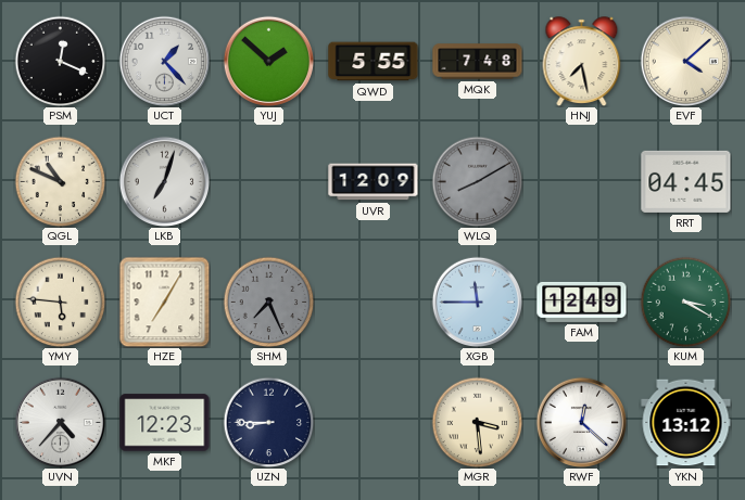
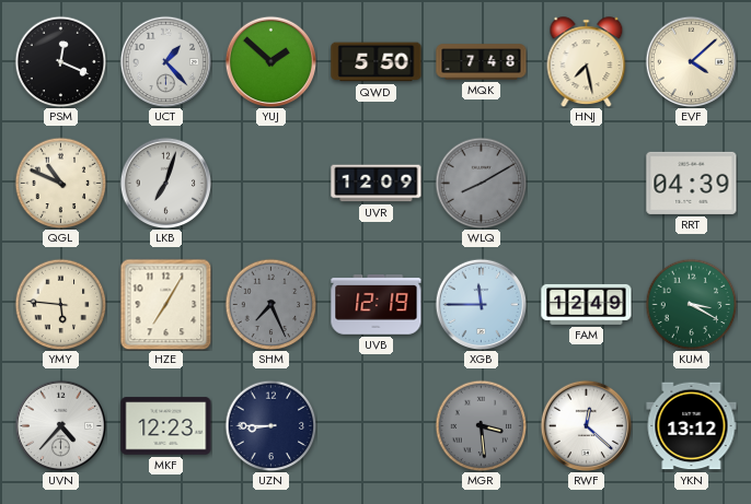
QWD: 5:55 -> 5:50 (377, 62)
RRT: 04:45 -> 04:39 (692, 183)
UVB: none -> 12:19 (377, 305)
MGR dial: cream -> grey (481, 425)
